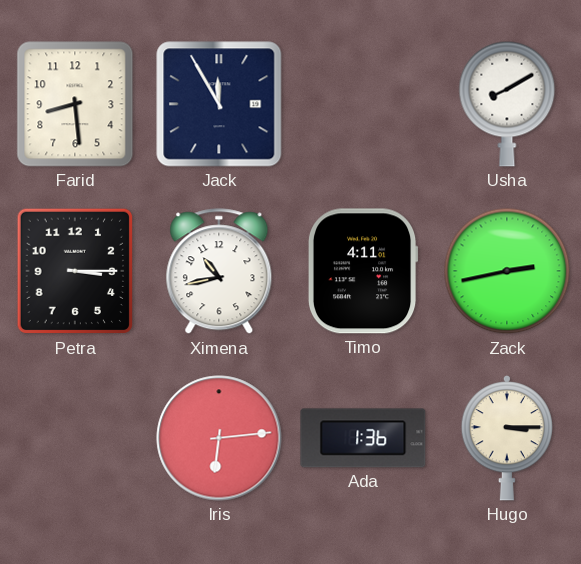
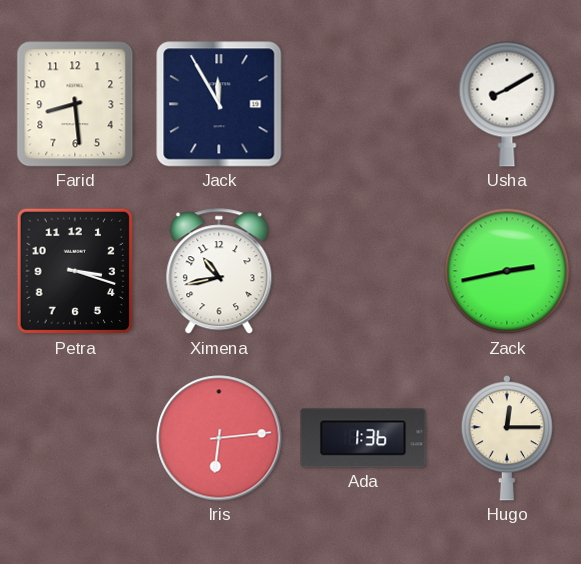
Petra: 3:15 -> 3:18 (75, 271)
Timo: 4:11 -> none (363, 271)
Hugo: 3:15 -> 12:15 (506, 438)
